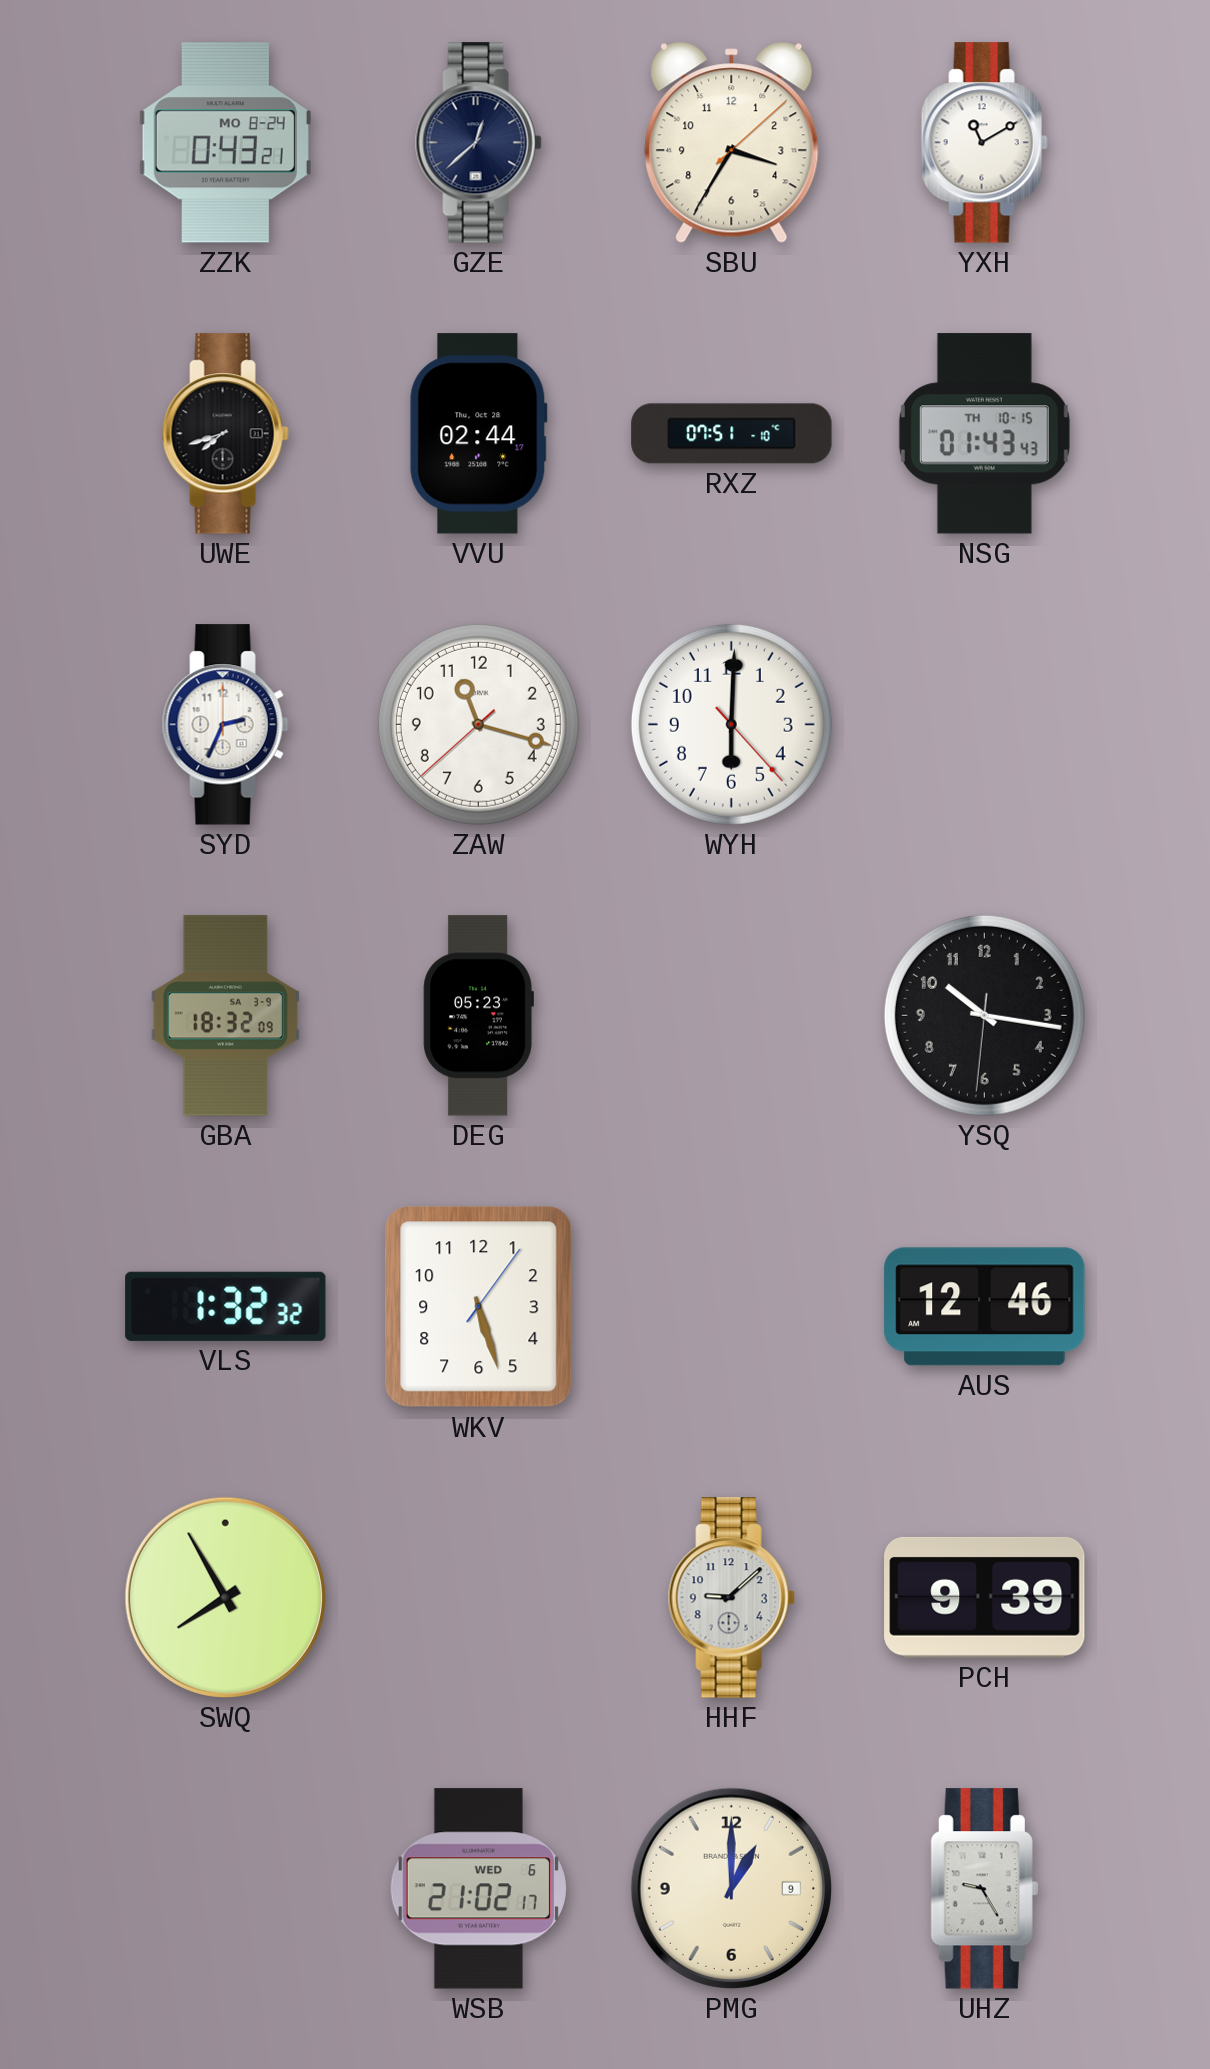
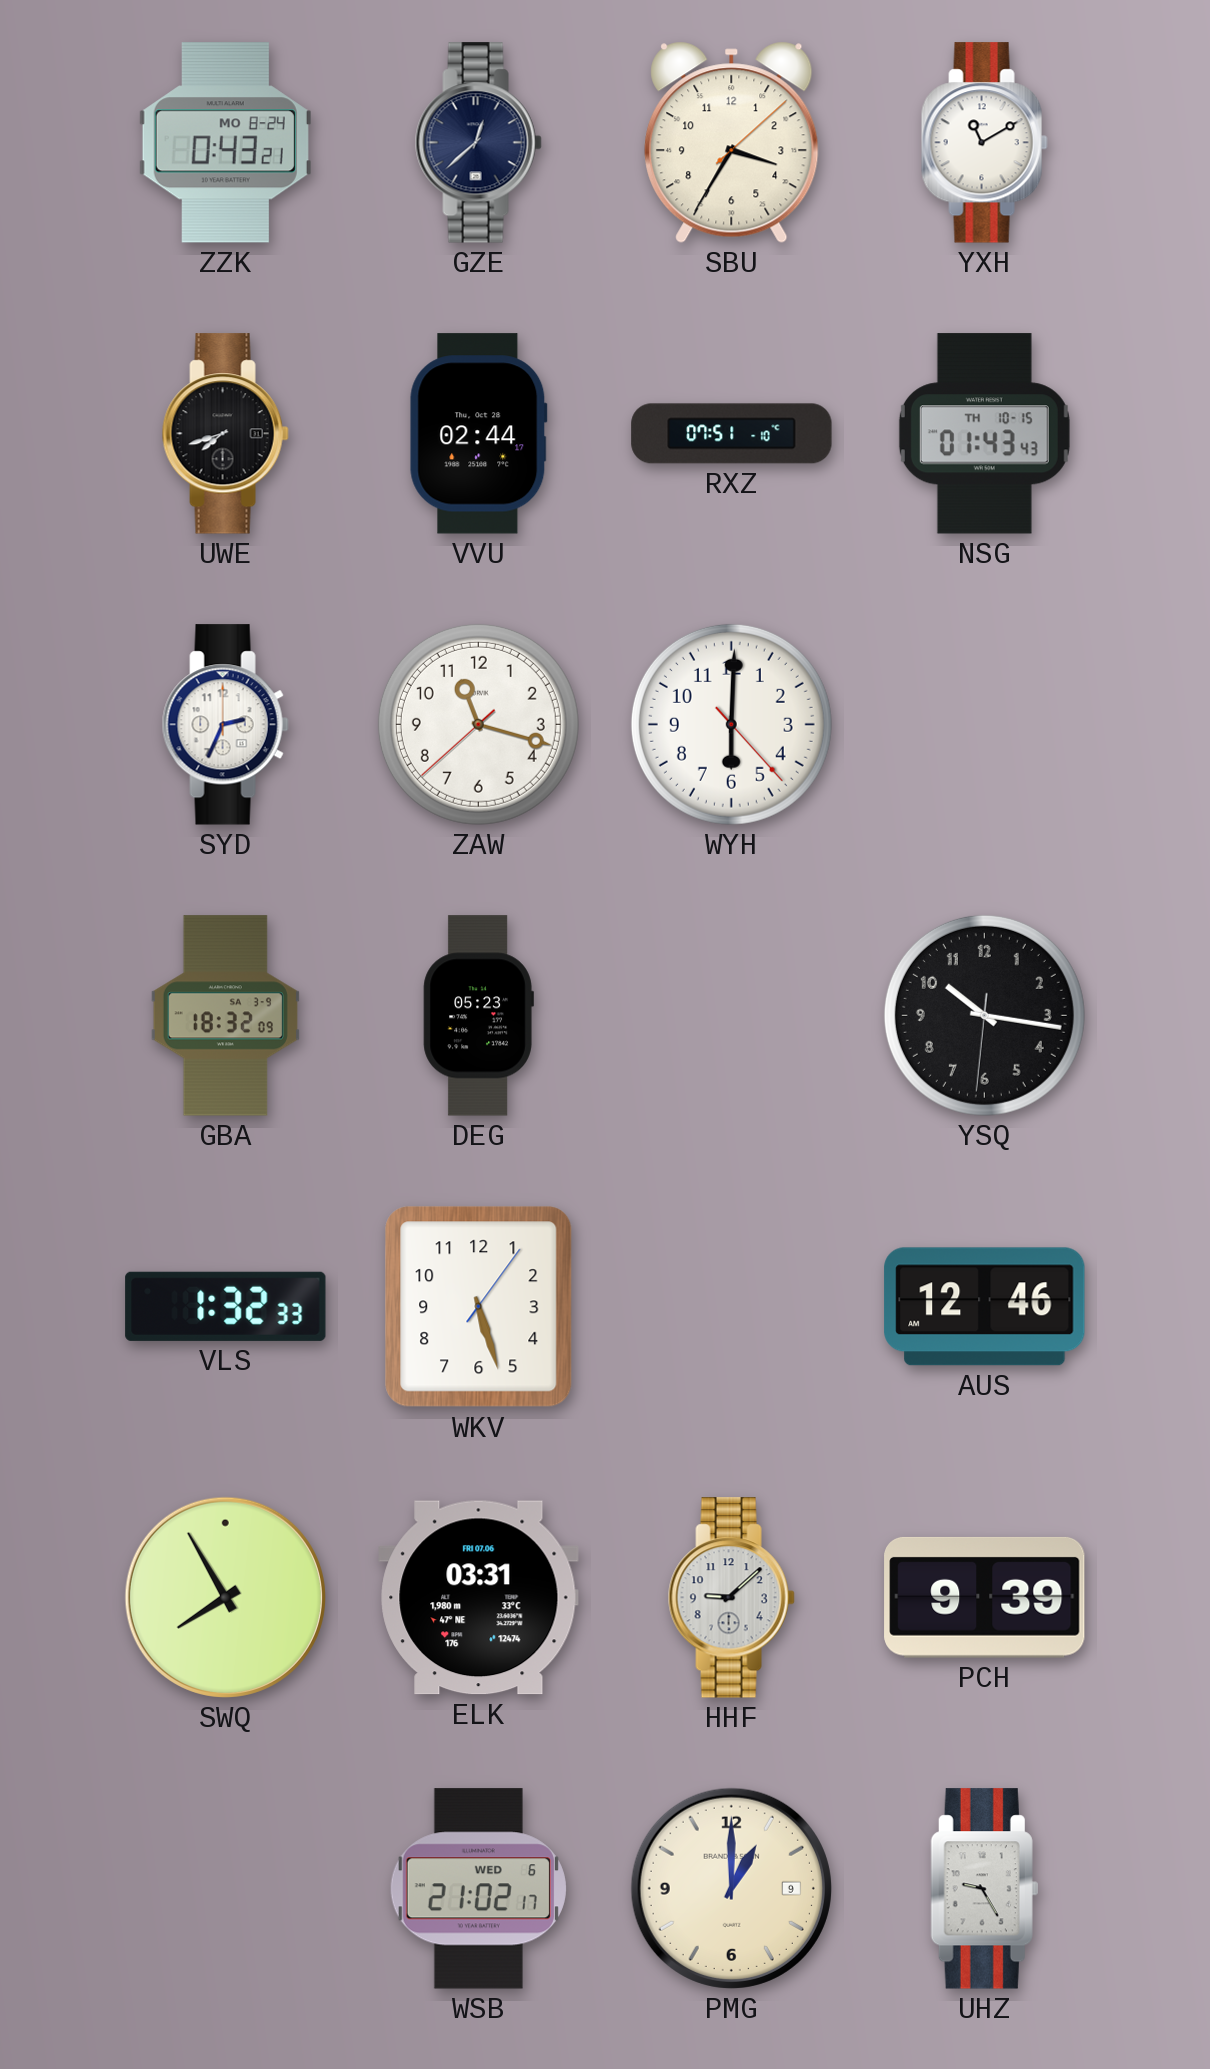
VLS: 1:32:32 -> 1:32:33 (226, 1306)
ELK: none -> 03:31 (479, 1598)
